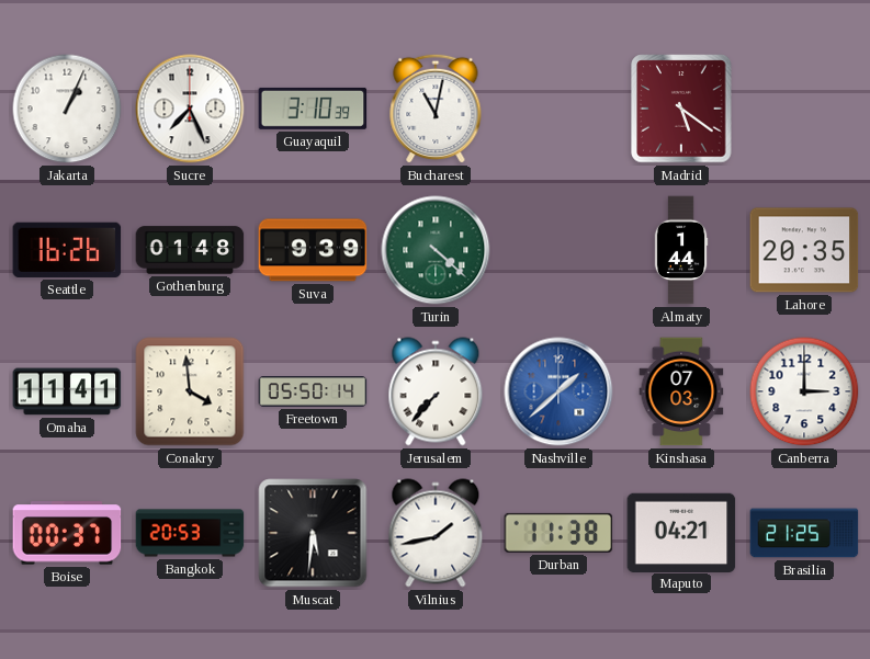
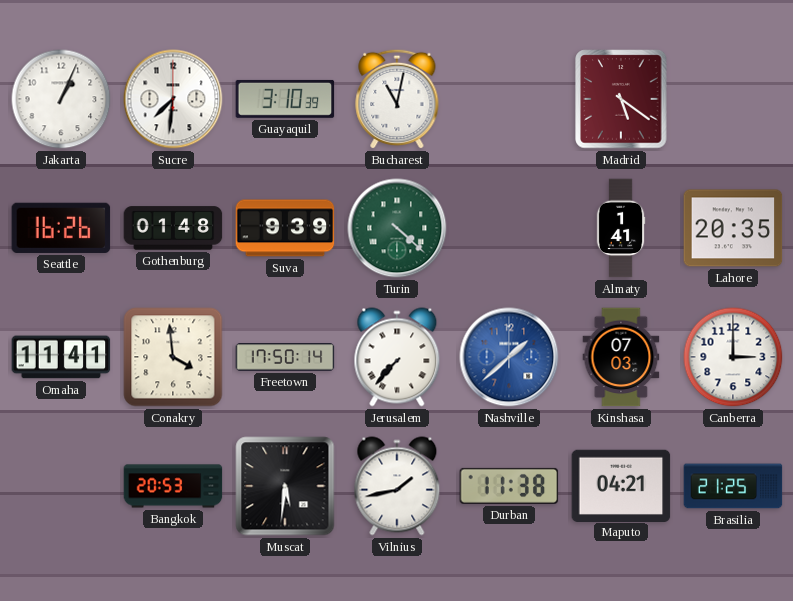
Sucre: 7:26 -> 7:31 (173, 99)
Almaty: 1:44 -> 1:41 (621, 228)
Freetown: 05:50 -> 17:50 (285, 357)
Boise: 00:37 -> none (67, 533)
